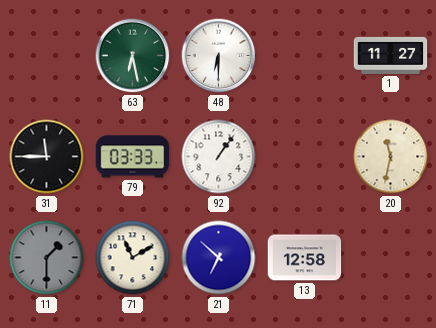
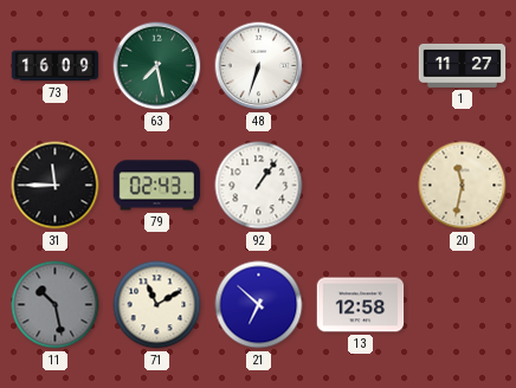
73: none -> 16:09 (56, 66)
63: 6:28 -> 7:28 (157, 66)
48: 6:30 -> 6:33 (259, 66)
79: 03:33 -> 02:43 (157, 186)
11: 1:30 -> 10:28 (56, 305)
